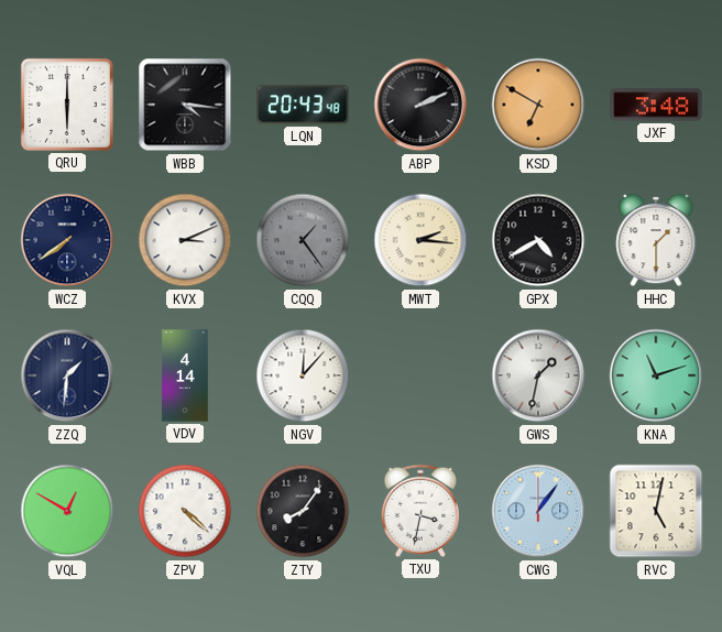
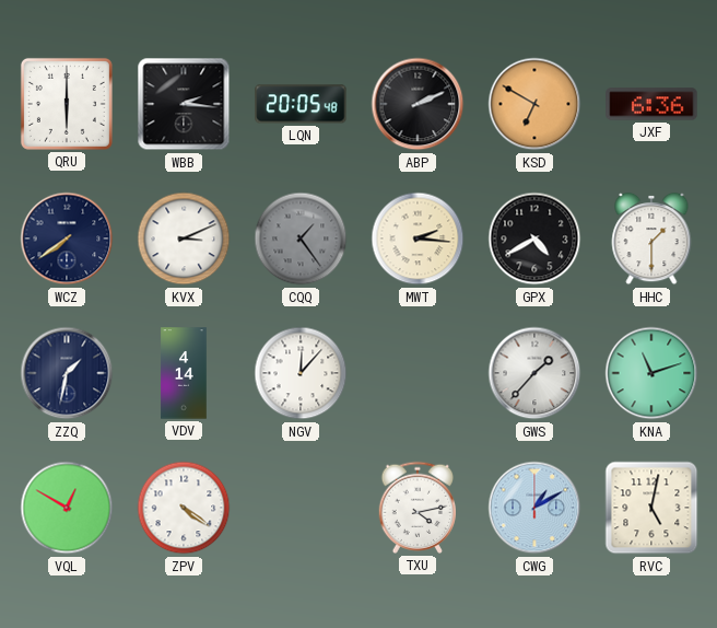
WBB: 4:16 -> 2:16 (184, 104)
LQN: 20:43 -> 20:05 (301, 104)
JXF: 3:48 -> 6:36 (651, 104)
ZZQ: 1:31 -> 1:32 (67, 373)
GWS: 1:32 -> 1:37 (534, 373)
ZPV: 4:22 -> 4:21 (184, 508)
ZTY: 8:06 -> none (303, 511)
TXU: 3:32 -> 4:13 (416, 508)
CWG: 1:06 -> 1:10 (534, 508)
